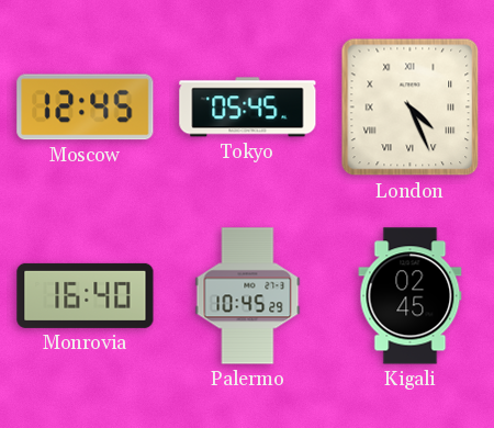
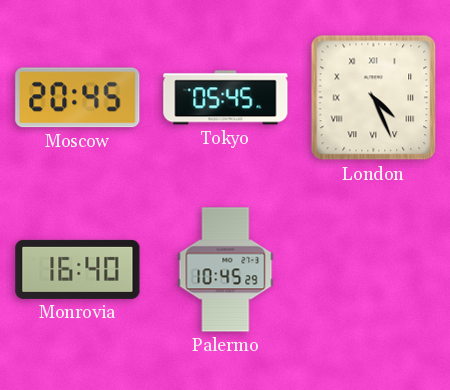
Moscow: 12:45 -> 20:45 (78, 98)
Kigali: 02:45 -> none (411, 296)
